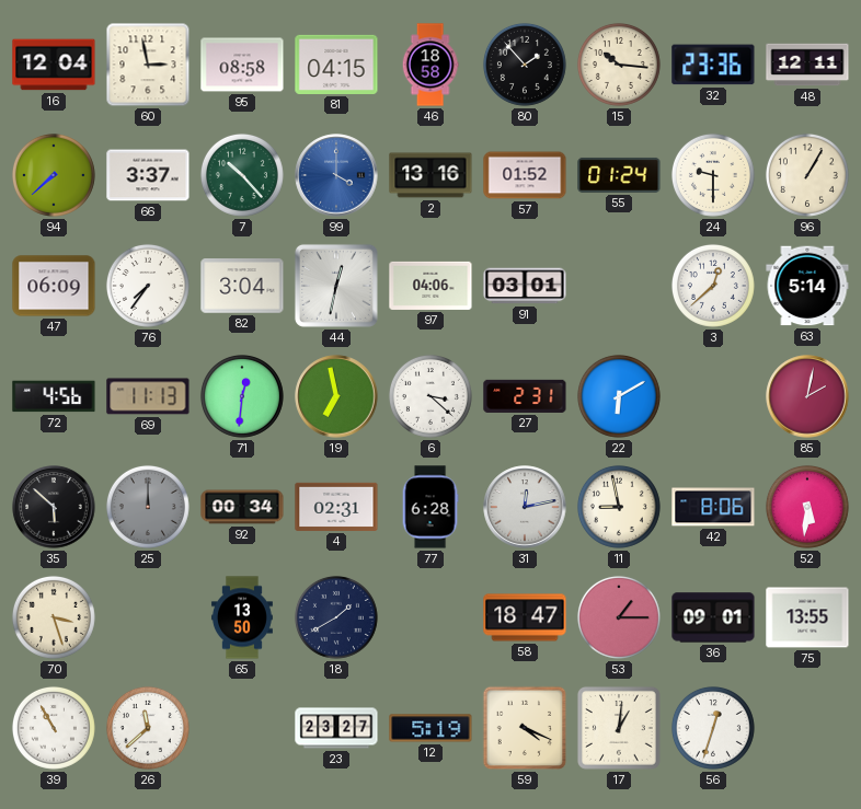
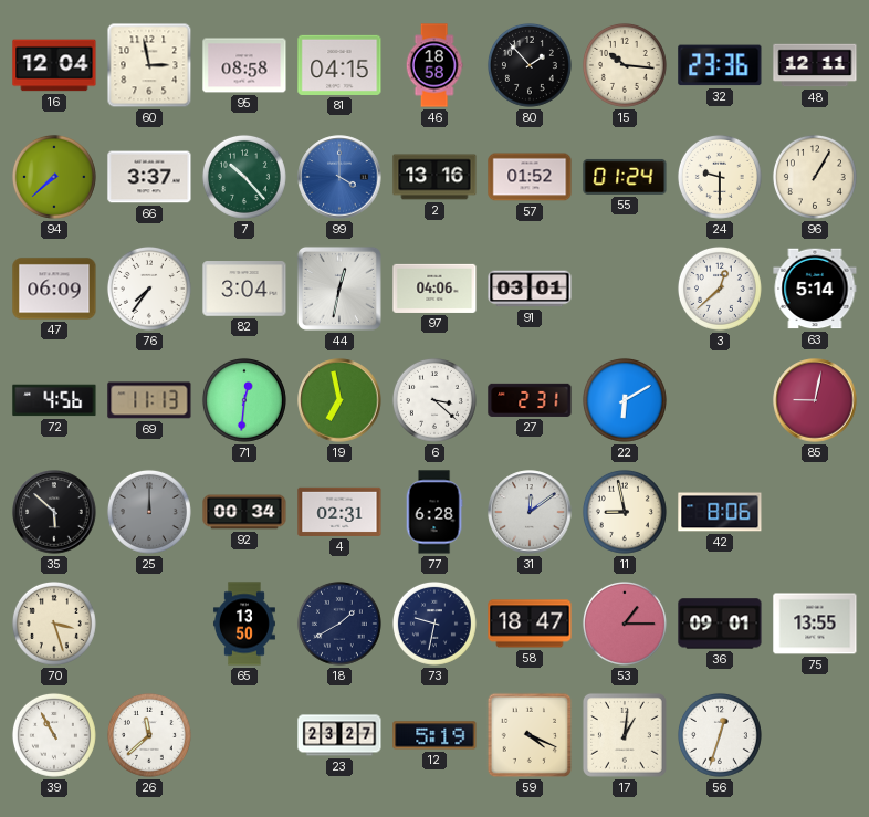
85: 2:02 -> 9:02 (815, 400)
31: 12:13 -> 12:09 (530, 512)
52: 5:31 -> none (807, 507)
73: none -> 9:32 (434, 624)
